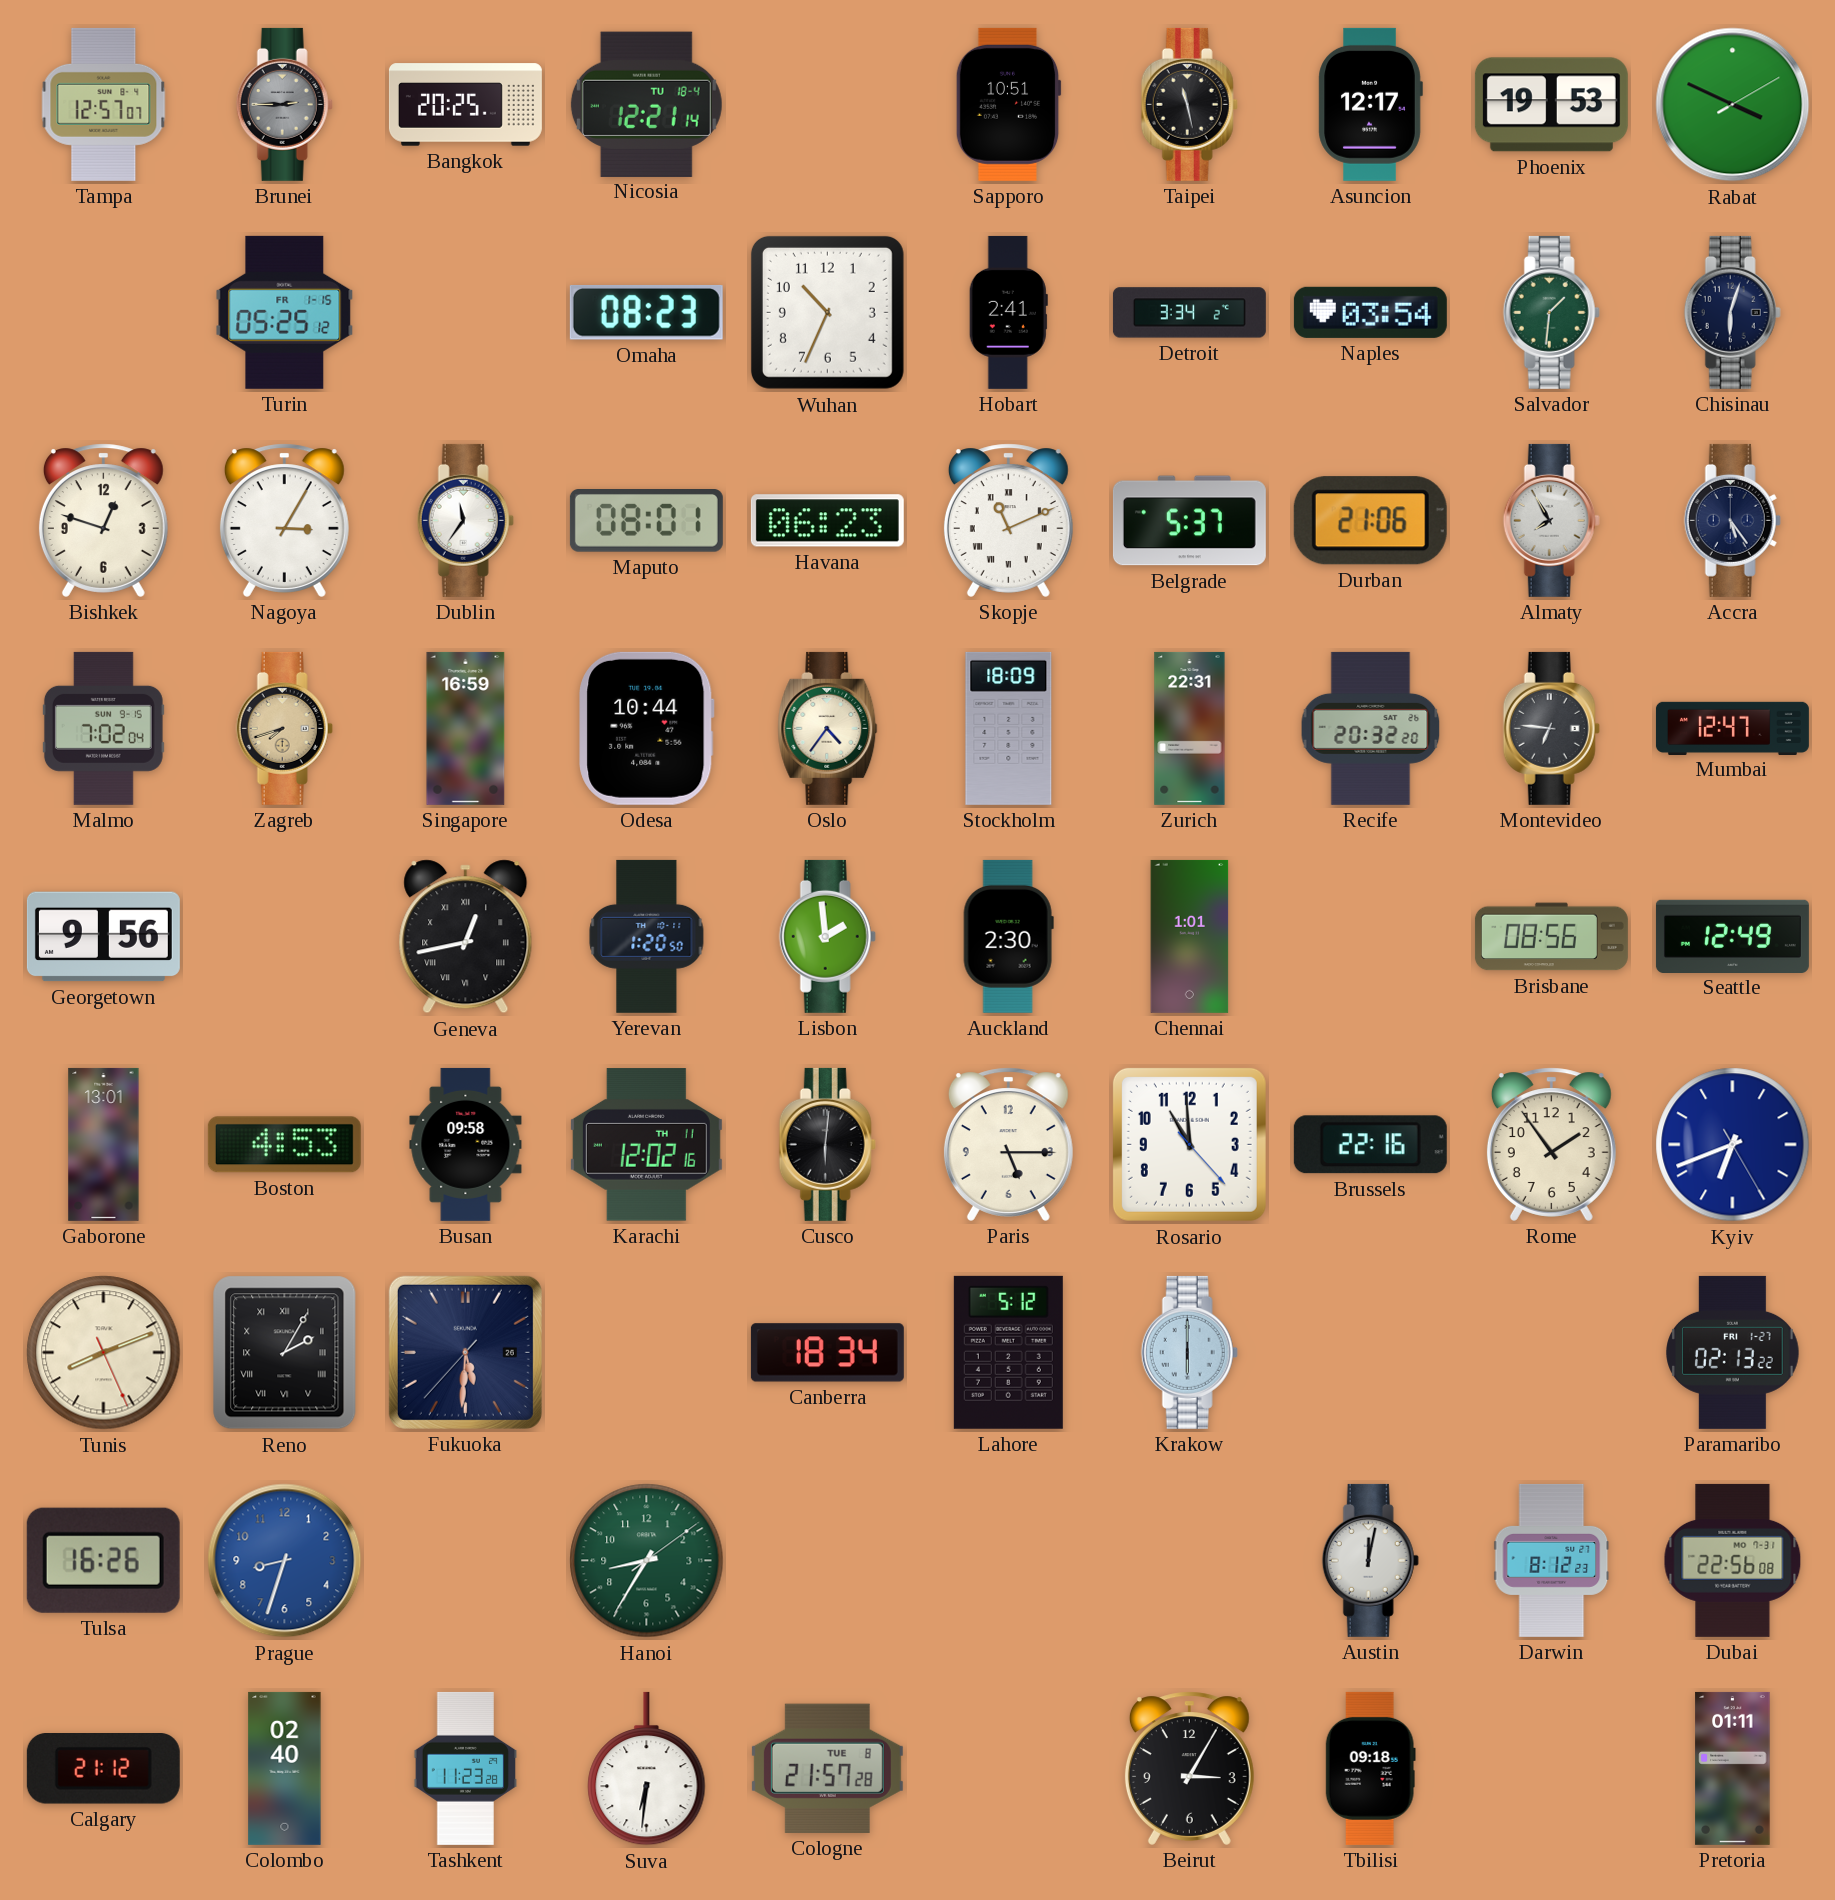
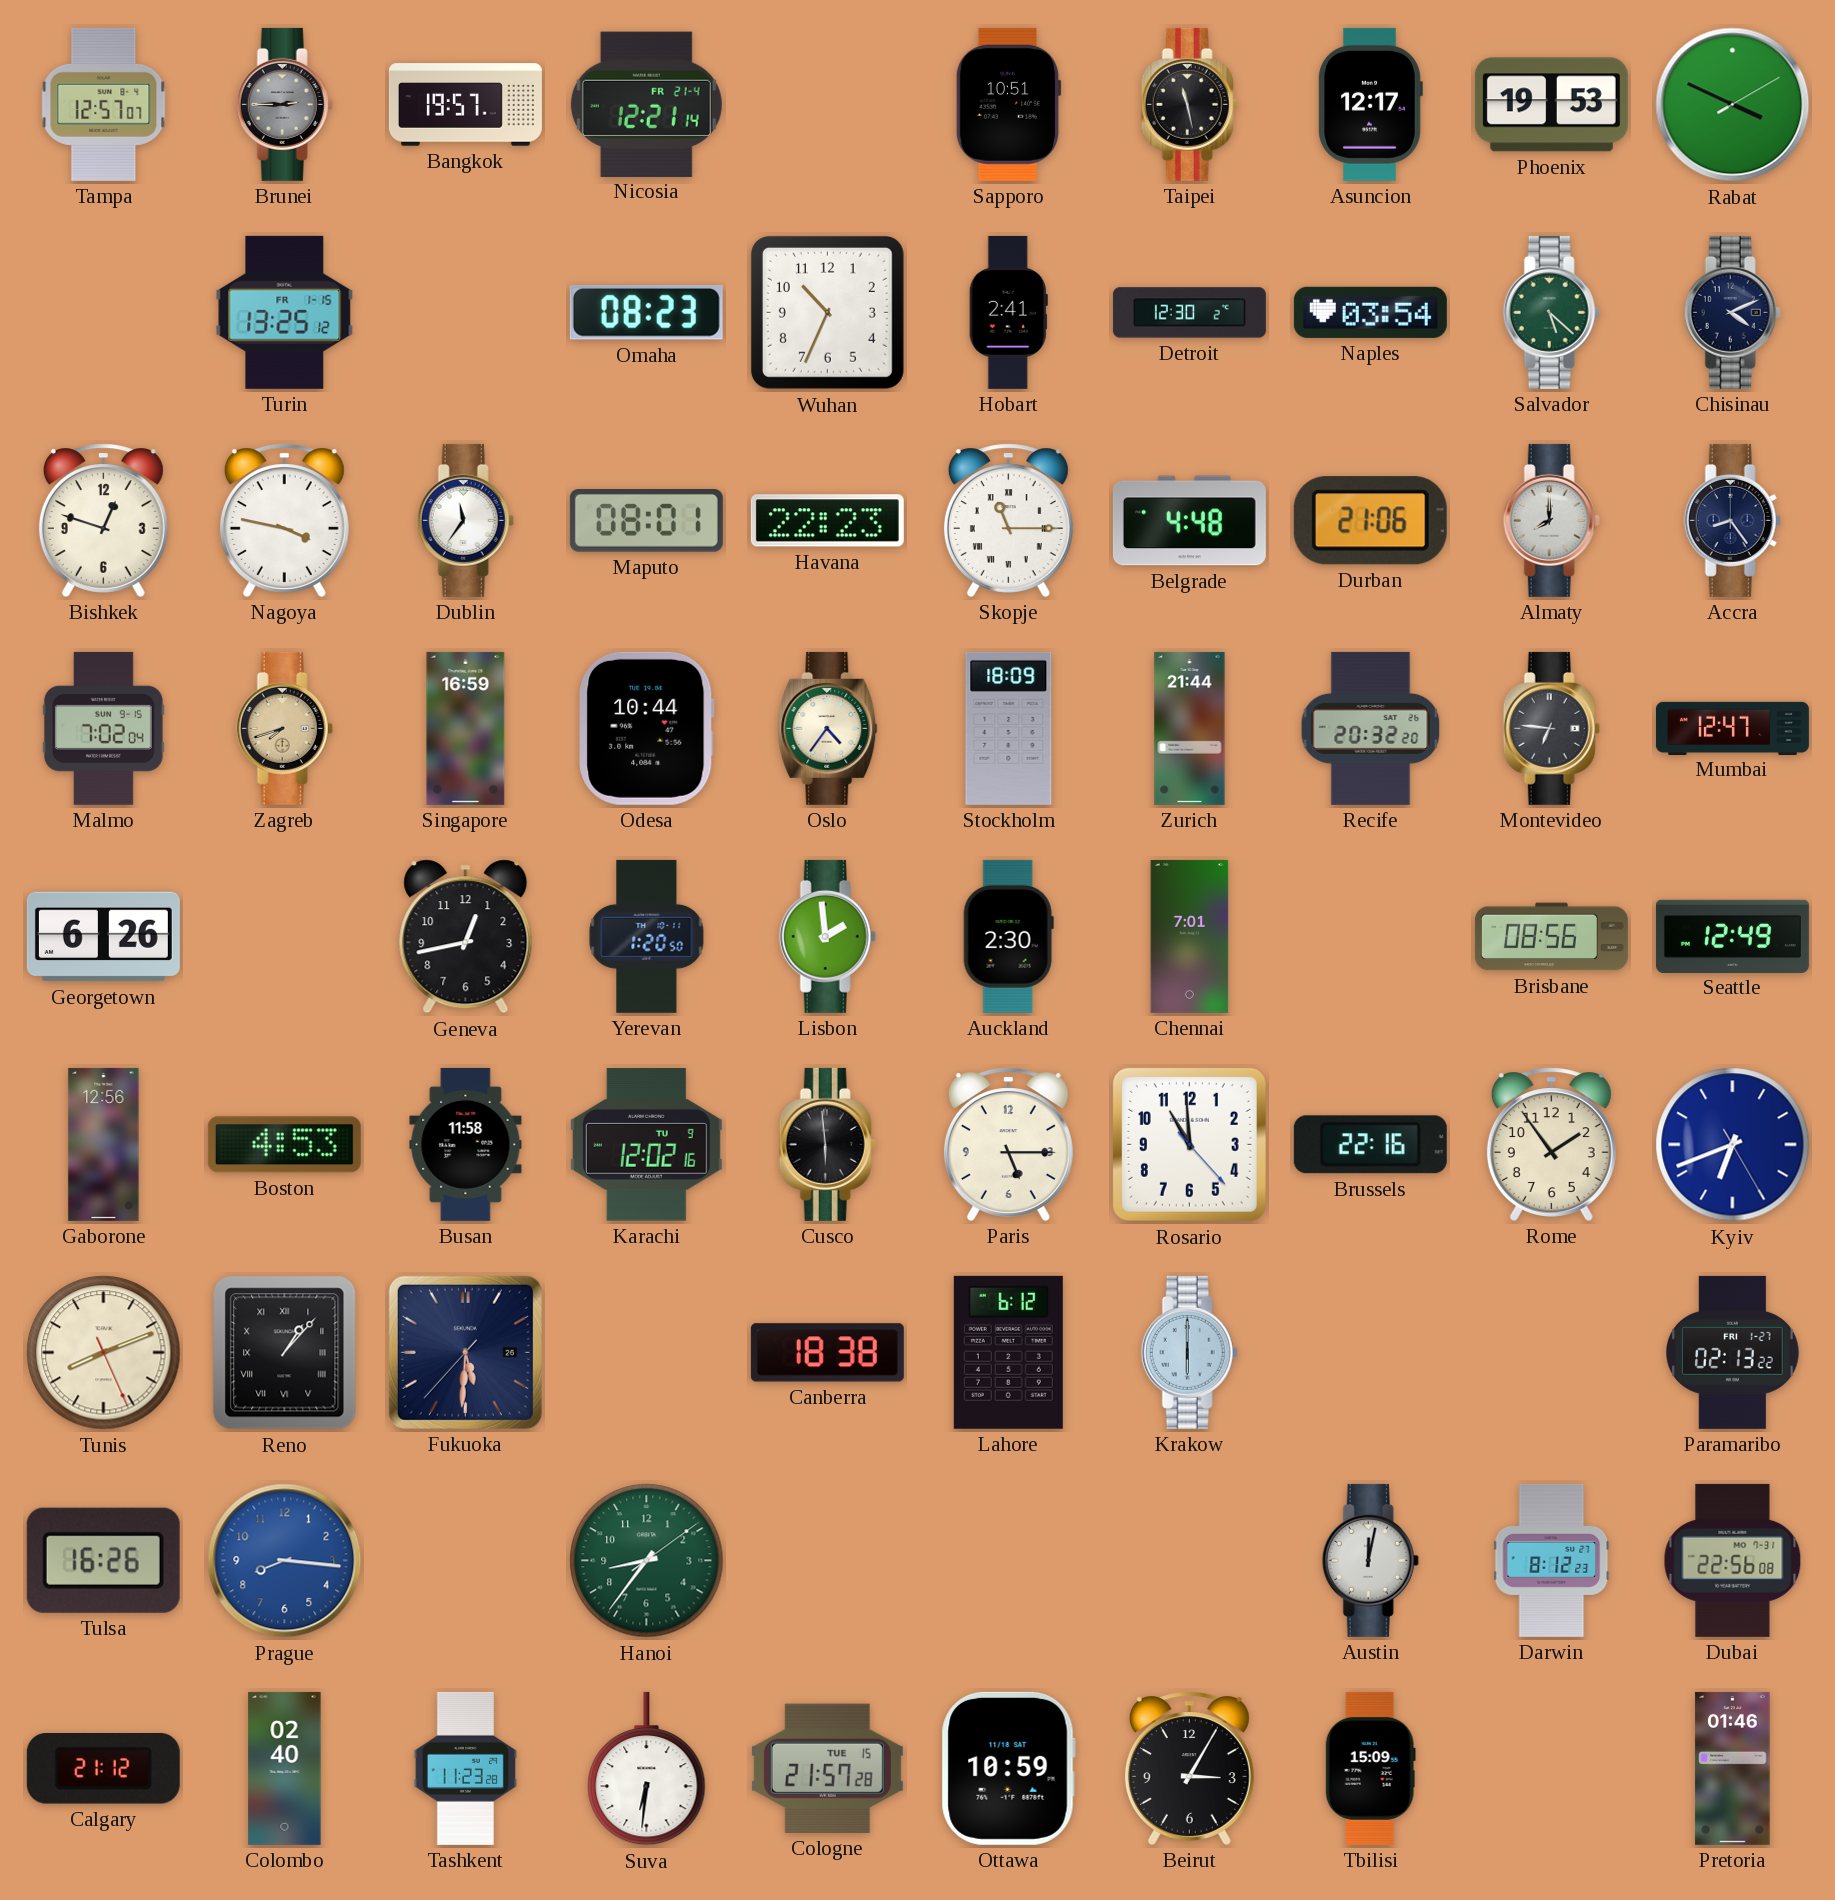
Bangkok: 20:25 -> 19:57 (465, 105)
Nicosia date: TU 18-4 -> FR 21-4 (646, 104)
Turin: 05:25 -> 13:25 (285, 312)
Detroit: 3:34 -> 12:30 (1189, 313)
Salvador: 1:31 -> 5:22 (1551, 312)
Chisinau: 6:03 -> 4:11 (1732, 312)
Nagoya: 3:05 -> 3:47 (284, 520)
Havana: 06:23 -> 22:23 (827, 521)
Skopje: 11:11 -> 11:15 (1008, 520)
Belgrade: 5:37 -> 4:48 (1189, 521)
Almaty: 7:55 -> 8:00 (1551, 520)
Accra: 5:24 -> 8:24 (1732, 520)
Zurich: 22:31 -> 21:44 (1190, 728)
Georgetown: 9:56 -> 6:26 (103, 937)
Geneva numerals: Roman -> Arabic (466, 937)
Chennai: 1:01 -> 7:01 (1190, 936)
Gaborone: 13:01 -> 12:56 (104, 1144)
Busan: 09:58 -> 11:58 (466, 1144)
Karachi date: TH 11 -> TU 9 (646, 1145)
Cusco: 6:01 -> 5:59 (827, 1144)
Reno: 2:05 -> 1:07 (285, 1353)
Canberra: 18:34 -> 18:38 (827, 1353)
Lahore: 5:12 -> 6:12 (1008, 1352)
Prague: 8:33 -> 8:16 (285, 1561)
Hanoi: 8:35 -> 8:36 (647, 1561)
Cologne date: TUE 8 -> TUE 15 (827, 1768)
Ottawa: none -> 10:59 (1008, 1768)
Tbilisi: 09:18 -> 15:09 (1370, 1768)
Pretoria: 01:11 -> 01:46 (1733, 1768)
